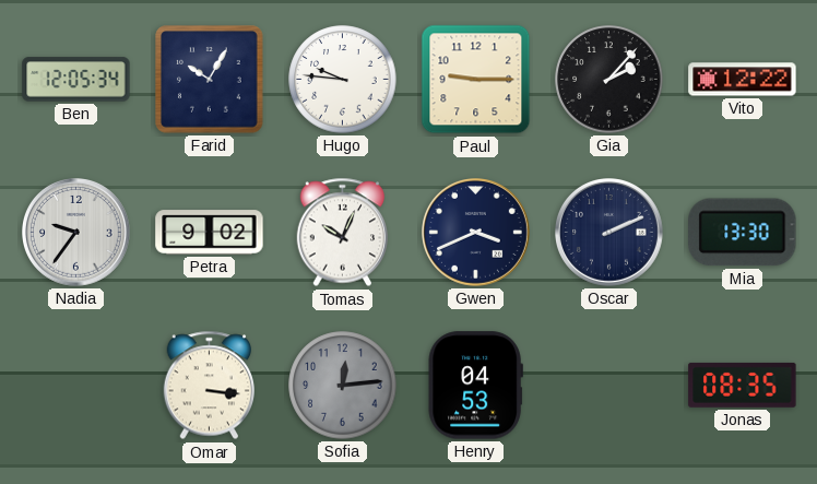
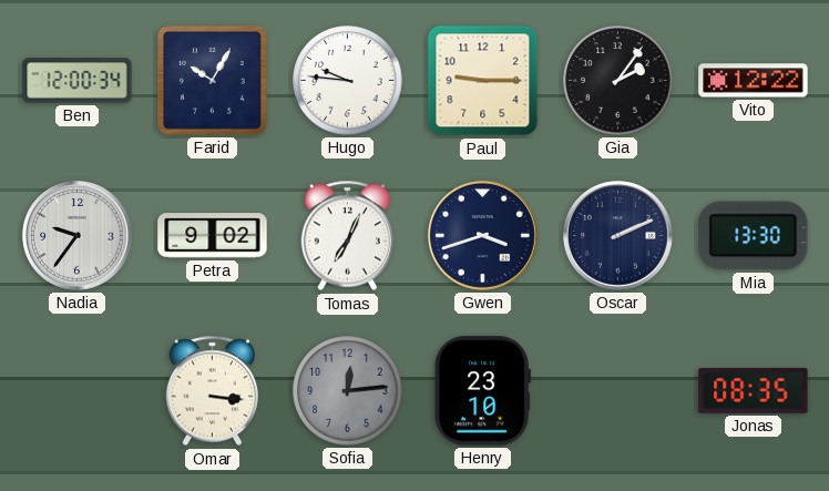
Ben: 12:05 -> 12:00 (78, 81)
Gia: 2:07 -> 2:06 (618, 81)
Tomas: 10:04 -> 7:04 (347, 236)
Gwen: 3:41 -> 3:42 (483, 236)
Henry: 04:53 -> 23:10 (482, 391)
